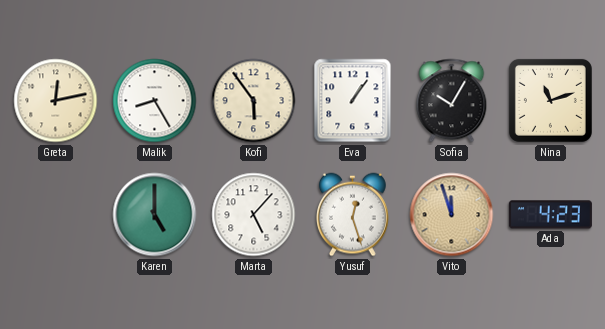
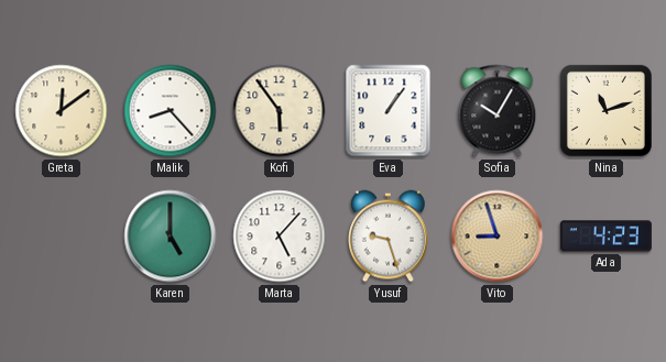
Greta: 12:13 -> 12:09 (62, 111)
Malik: 8:25 -> 8:23 (171, 111)
Yusuf: 12:27 -> 9:27 (389, 237)
Vito: 11:57 -> 8:57 (498, 237)
